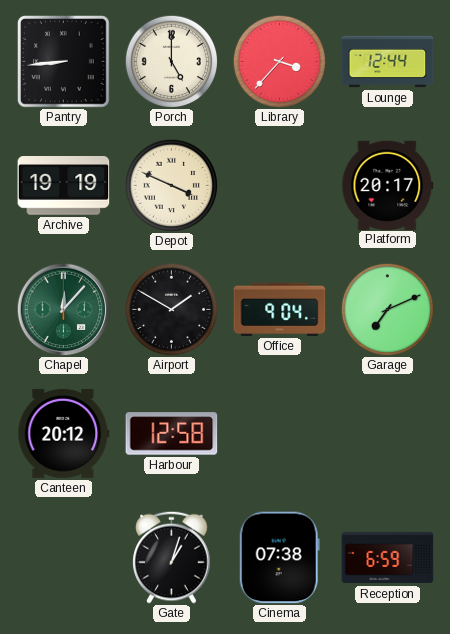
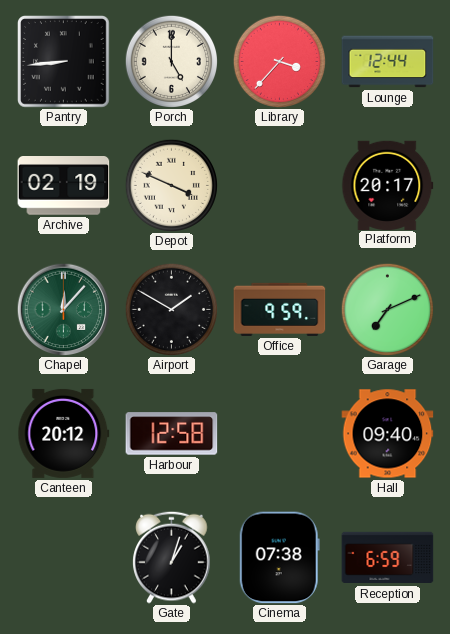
Archive: 19:19 -> 02:19 (64, 186)
Office: 9:04 -> 9:59 (280, 309)
Hall: none -> 09:40 (388, 434)
